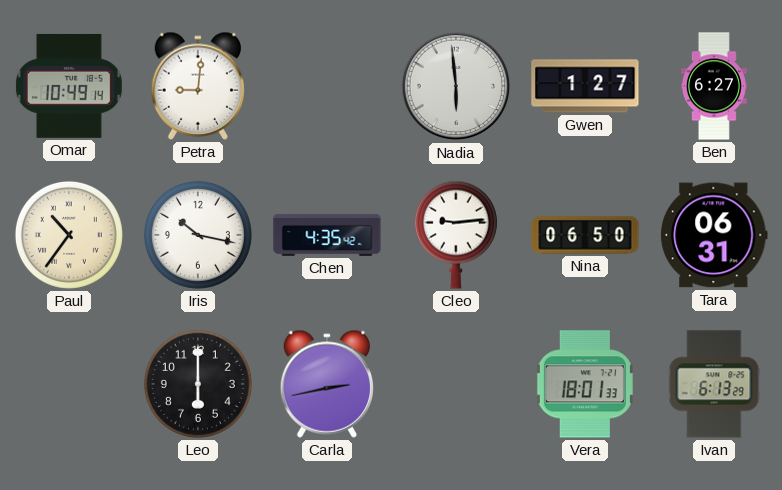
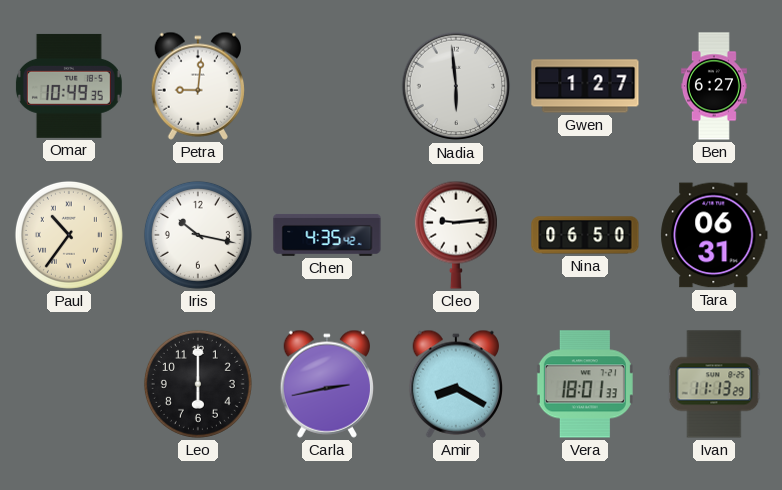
Omar: 10:49:14 -> 10:49:35 (69, 86)
Amir: none -> 8:20 (455, 384)
Ivan: 6:13 -> 11:13 (714, 384)
